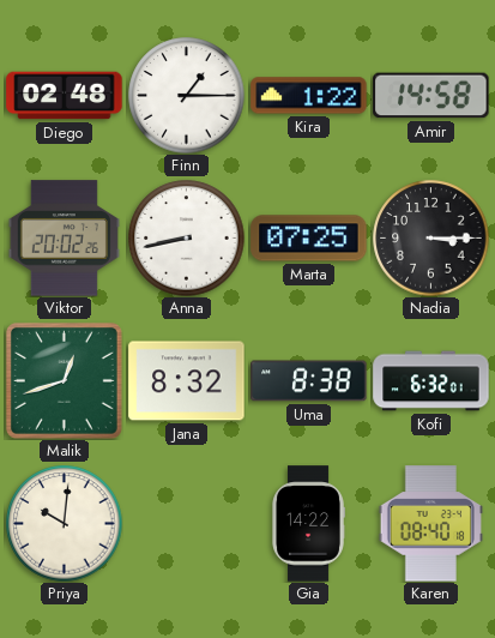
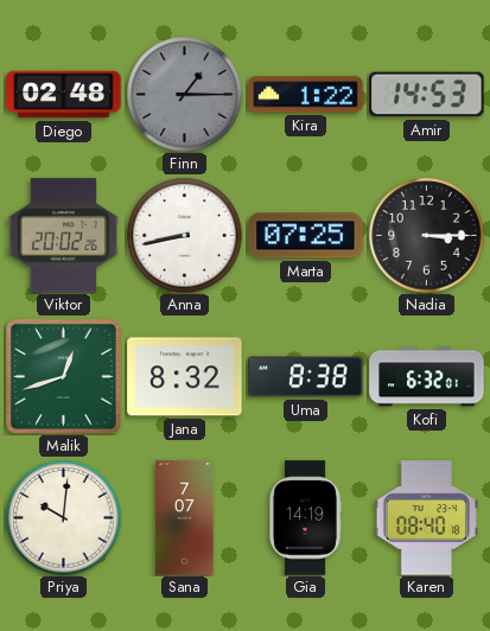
Finn dial: white -> grey (185, 95)
Amir: 14:58 -> 14:53 (427, 95)
Sana: none -> 7:07 (185, 518)
Gia: 14:22 -> 14:19 (305, 518)
